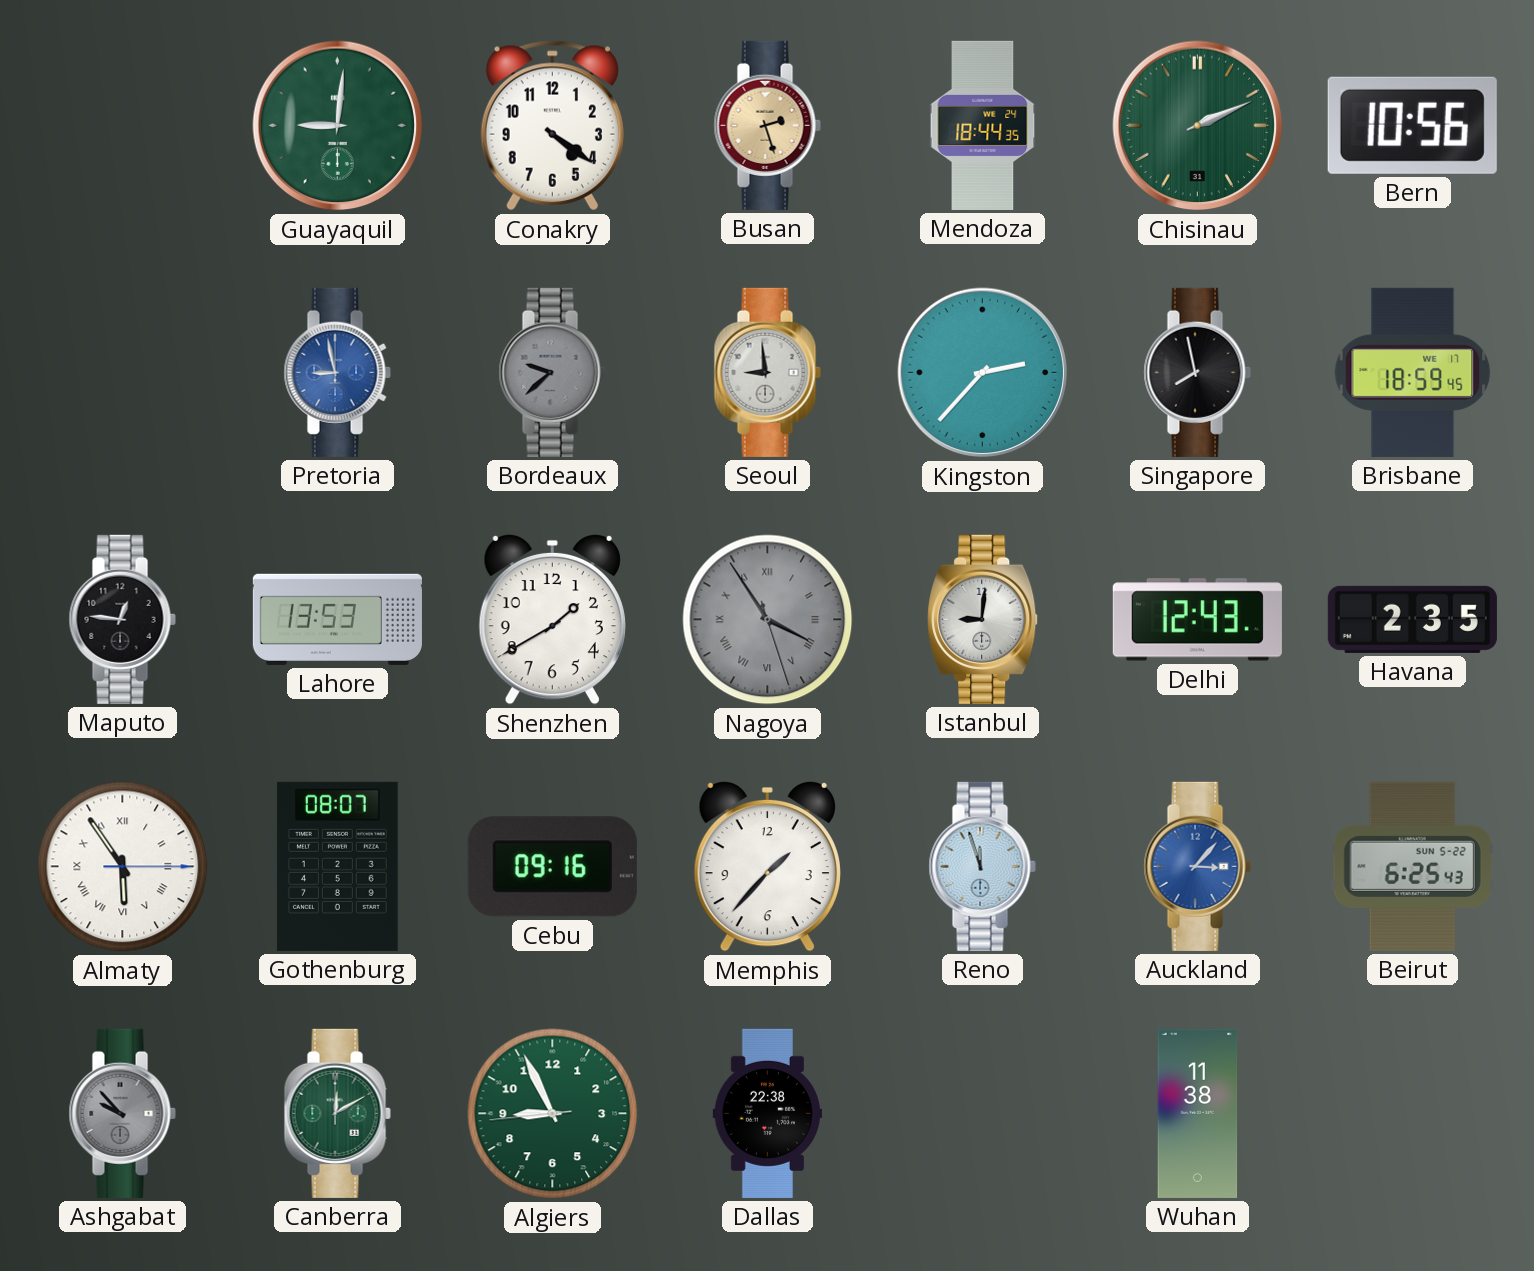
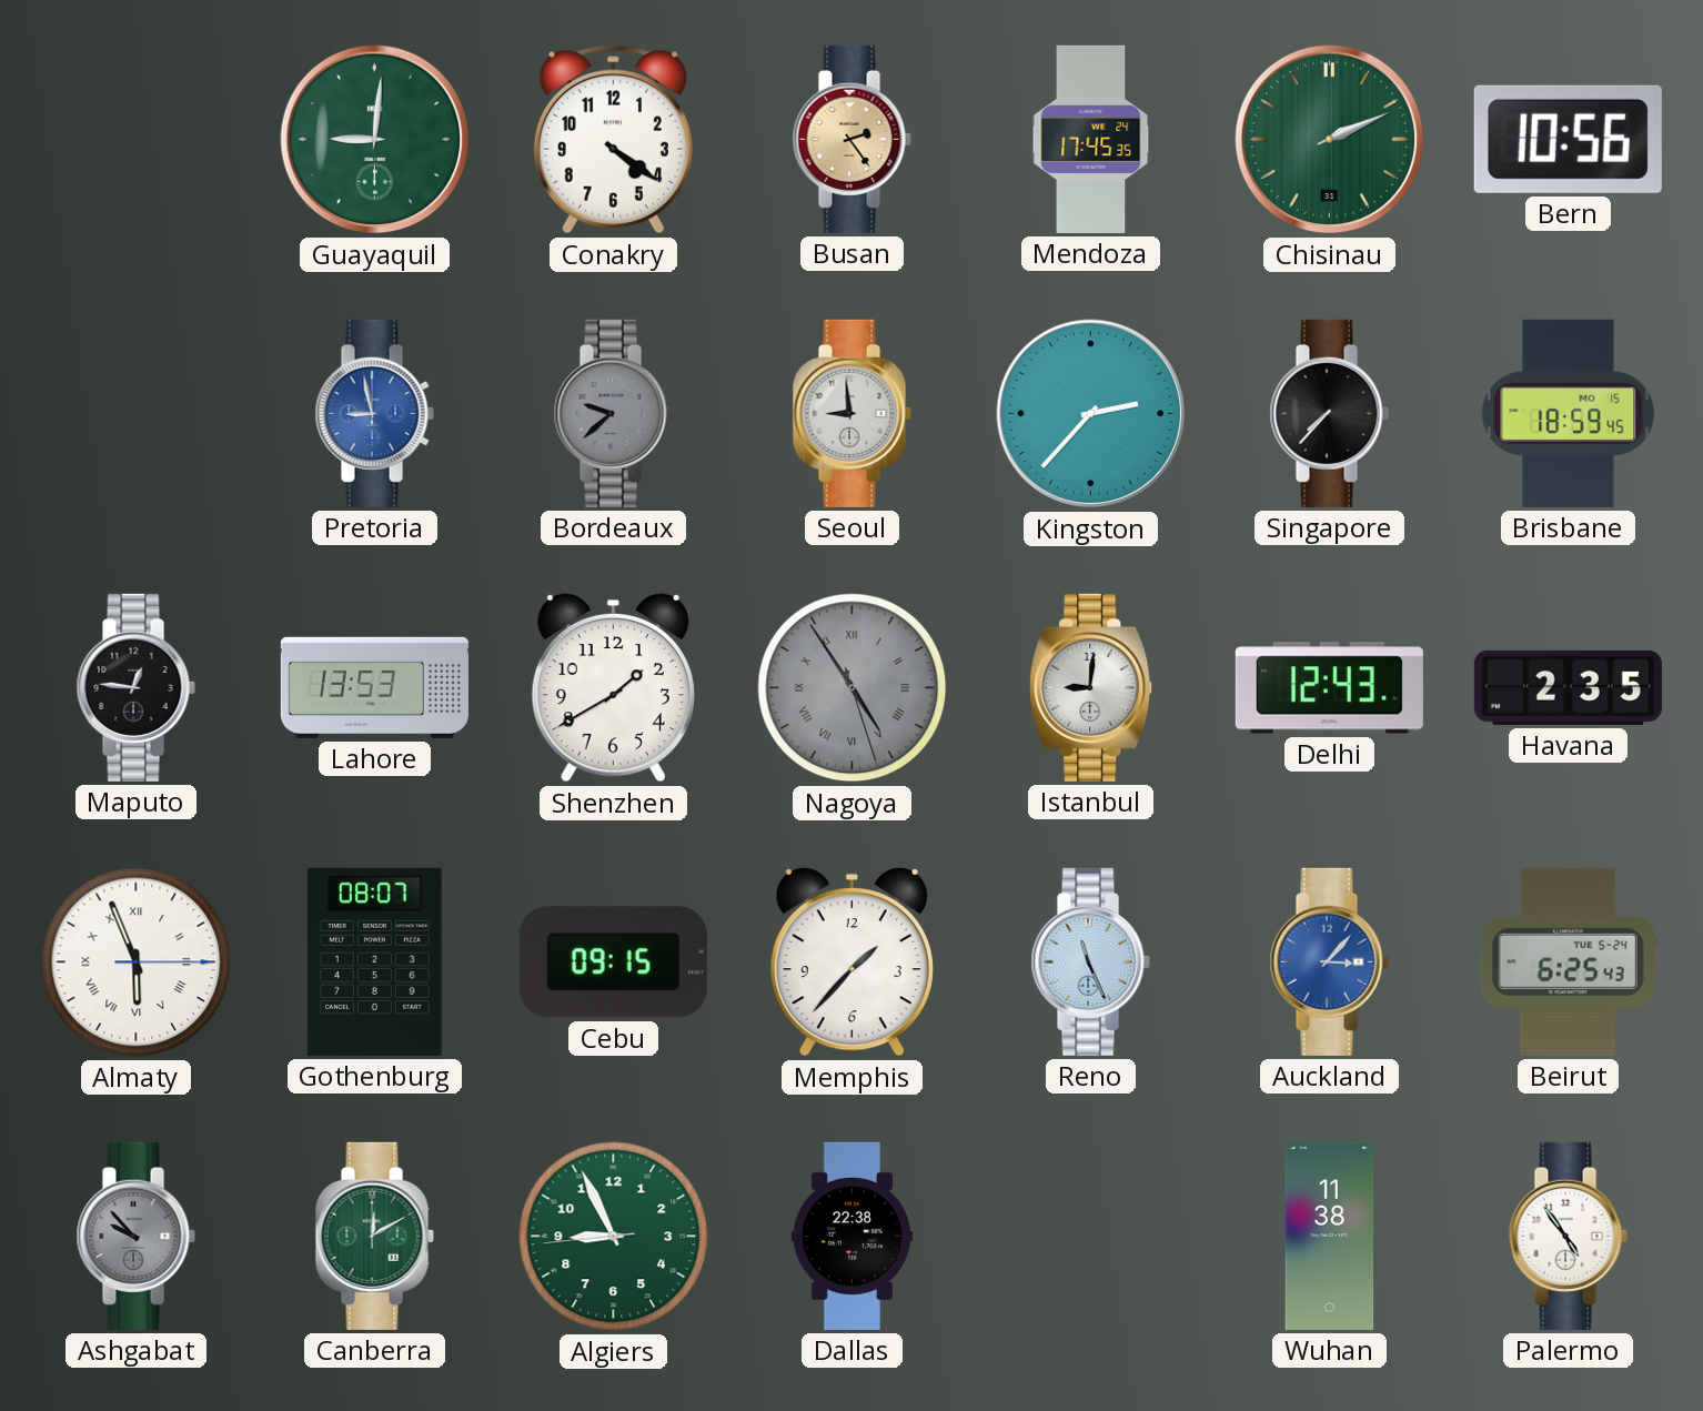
Busan: 2:27 -> 2:24 (851, 139)
Mendoza: 18:44 -> 17:45 (1091, 139)
Singapore: 7:58 -> 7:37 (1329, 413)
Brisbane date: WE 17 -> MO 15 (1569, 413)
Nagoya: 3:54 -> 4:54 (853, 688)
Almaty: 5:54 -> 5:56 (137, 962)
Cebu: 09:16 -> 09:15 (613, 962)
Reno: 11:57 -> 11:26 (1090, 961)
Beirut date: SUN 5-22 -> TUE 5-24 (1568, 961)
Palermo: none -> 4:54 (1568, 1236)
